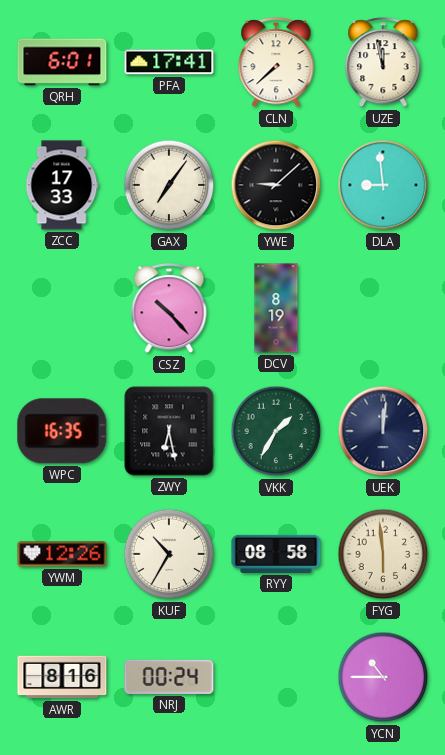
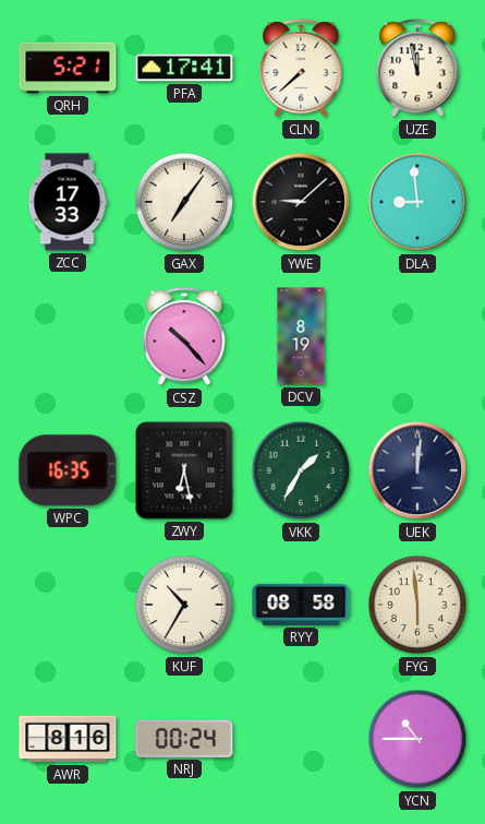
QRH: 6:01 -> 5:21 (68, 68)
YWM: 12:26 -> none (62, 554)
